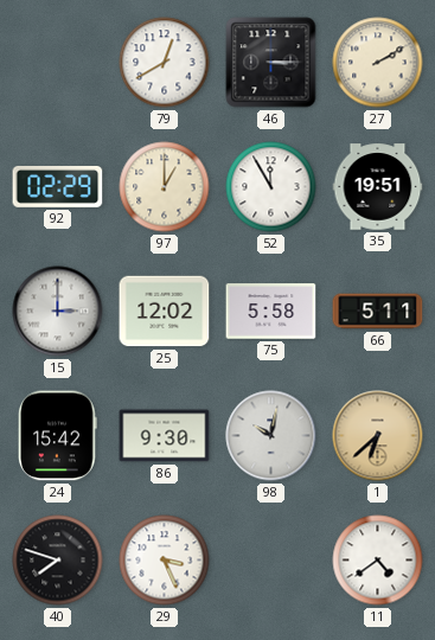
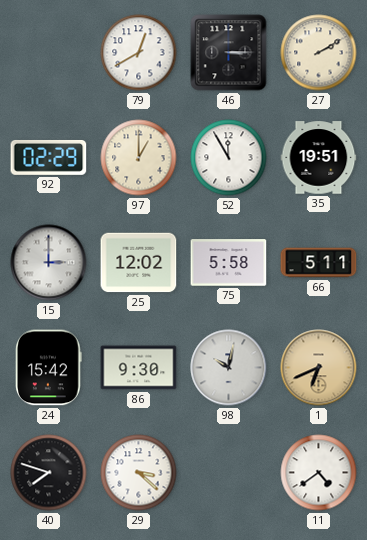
1: 6:38 -> 6:41 (319, 368)
29: 3:26 -> 3:22 (139, 473)
